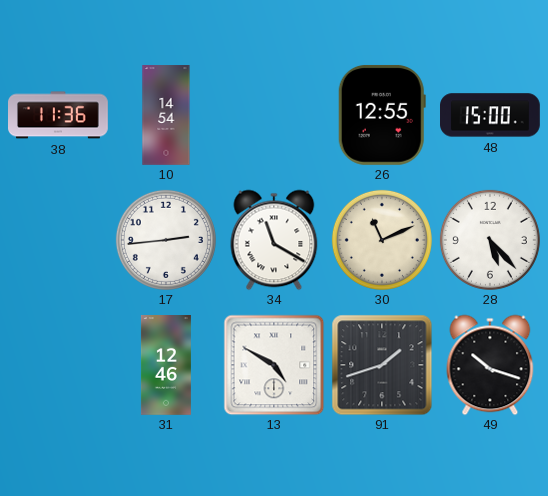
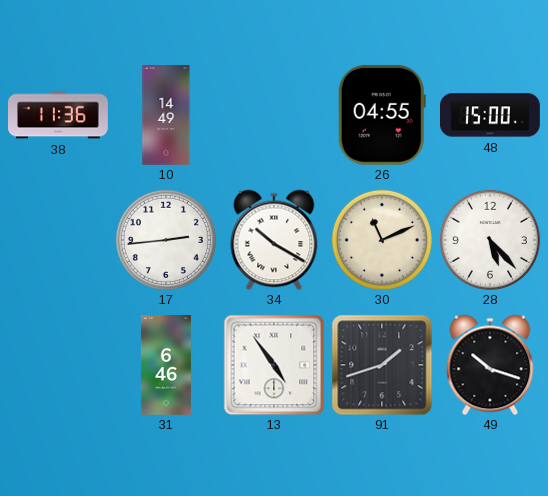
10: 14:54 -> 14:49 (166, 115)
26: 12:55 -> 04:55 (382, 115)
34: 11:20 -> 10:20 (274, 240)
31: 12:46 -> 6:46 (166, 366)
13: 4:50 -> 4:54 (274, 365)
